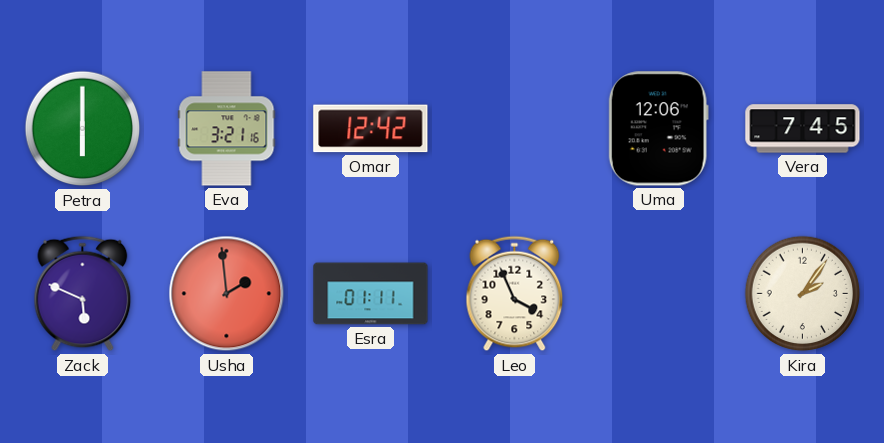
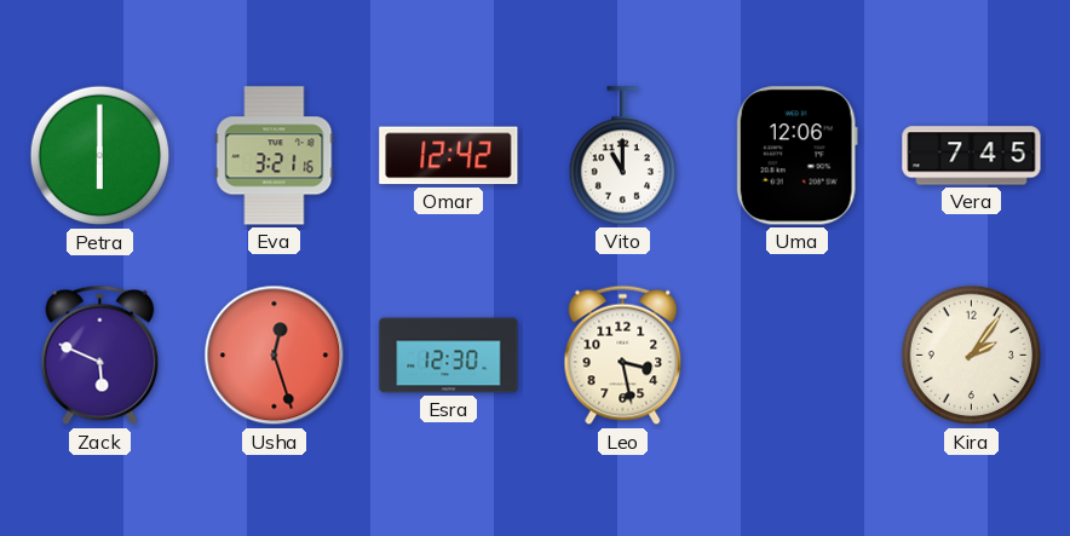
Vito: none -> 11:00 (623, 156)
Usha: 1:59 -> 12:27 (275, 356)
Esra: 01:11 -> 12:30 (449, 356)
Leo: 3:56 -> 3:28 (623, 356)
